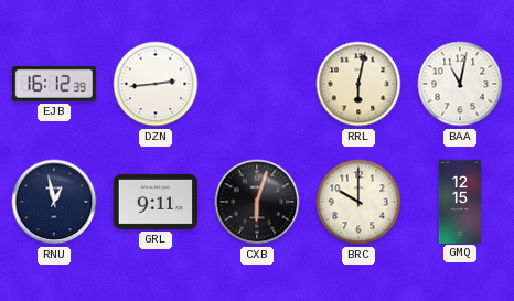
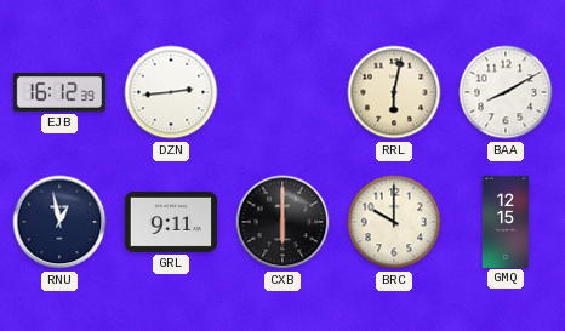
BAA: 11:02 -> 8:10 (506, 92)
CXB: 6:03 -> 6:00 (282, 222)
